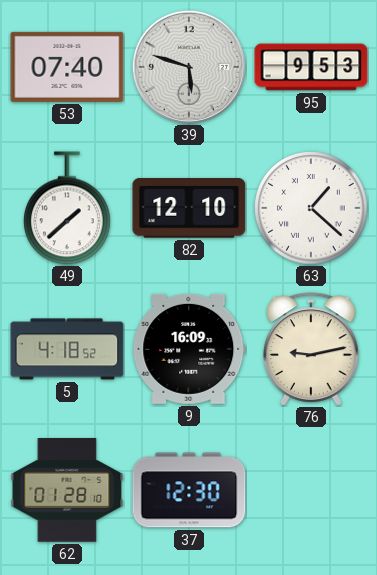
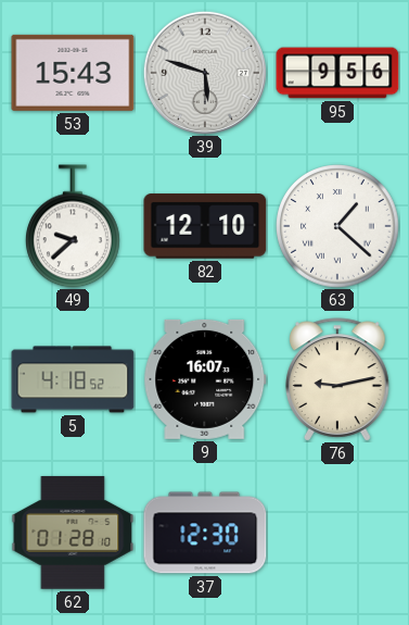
53: 07:40 -> 15:43 (73, 73)
95: 9:53 -> 9:56 (337, 73)
49: 1:38 -> 9:38 (74, 226)
9: 16:09 -> 16:07 (205, 379)
